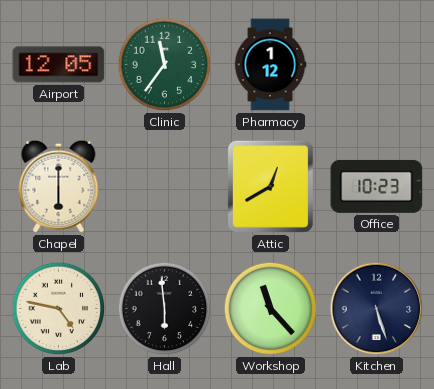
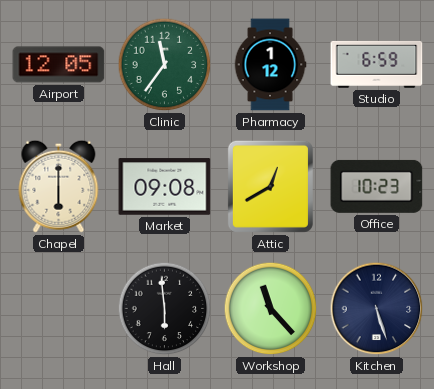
Studio: none -> 6:59 (377, 64)
Market: none -> 09:08 (165, 187)
Lab: 4:47 -> none (59, 309)
